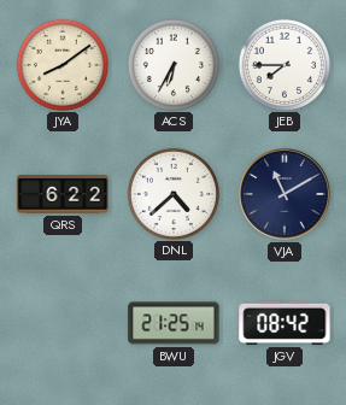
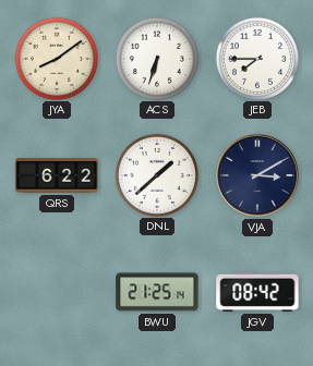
ACS: 6:35 -> 6:33 (156, 58)
DNL: 4:38 -> 1:38 (156, 174)
VJA: 11:10 -> 3:10 (258, 176)
